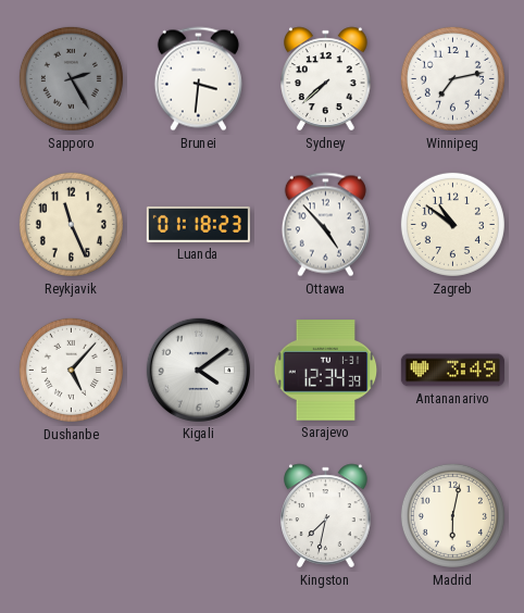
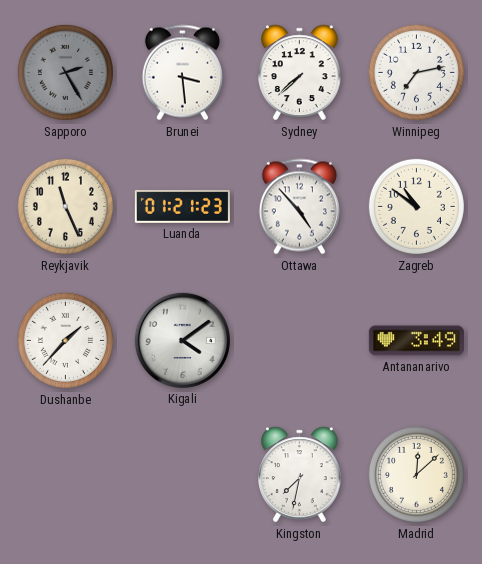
Brunei: 3:31 -> 3:29 (182, 73)
Luanda: 01:18 -> 01:21 (182, 206)
Dushanbe: 5:07 -> 1:37 (65, 340)
Sarajevo: 12:34 -> none (326, 371)
Madrid: 6:02 -> 12:08 (416, 474)
